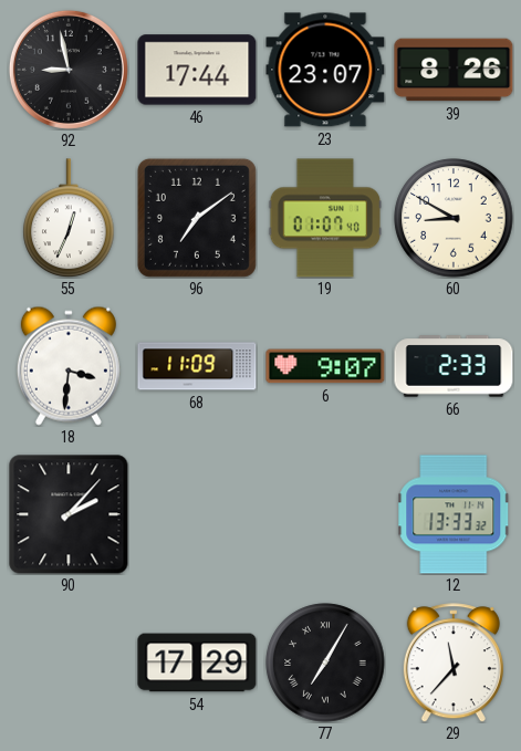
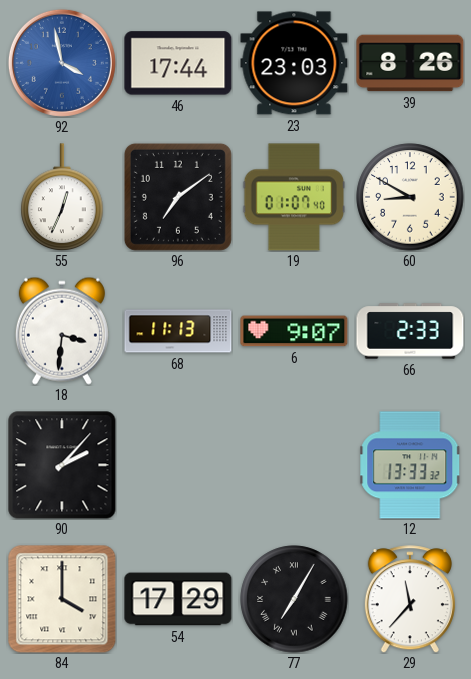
92: 8:58 -> 3:58 (62, 63)
92 dial: black -> blue (62, 63)
23: 23:07 -> 23:03 (294, 63)
68: 11:09 -> 11:13 (178, 331)
84: none -> 4:00 (62, 599)
